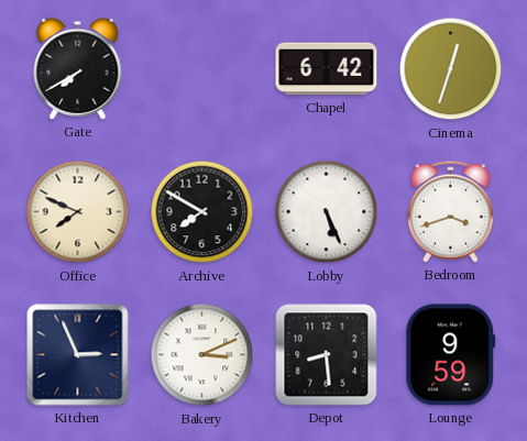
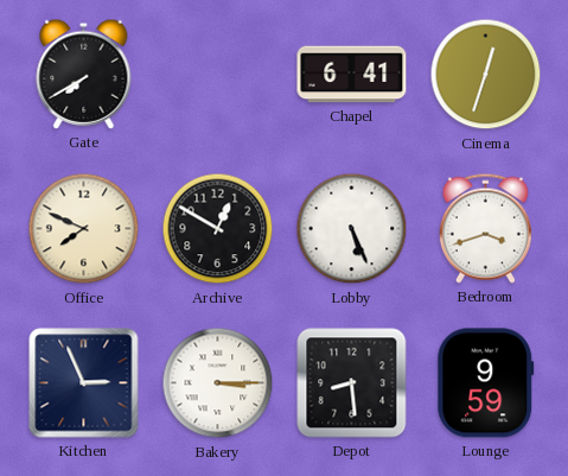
Chapel: 6:42 -> 6:41 (352, 75)
Archive: 7:50 -> 12:50 (218, 229)
Bakery: 3:11 -> 3:15 (218, 383)
